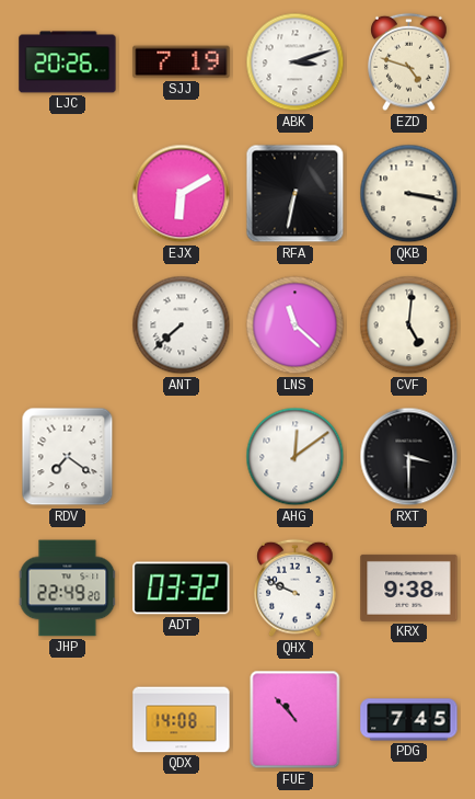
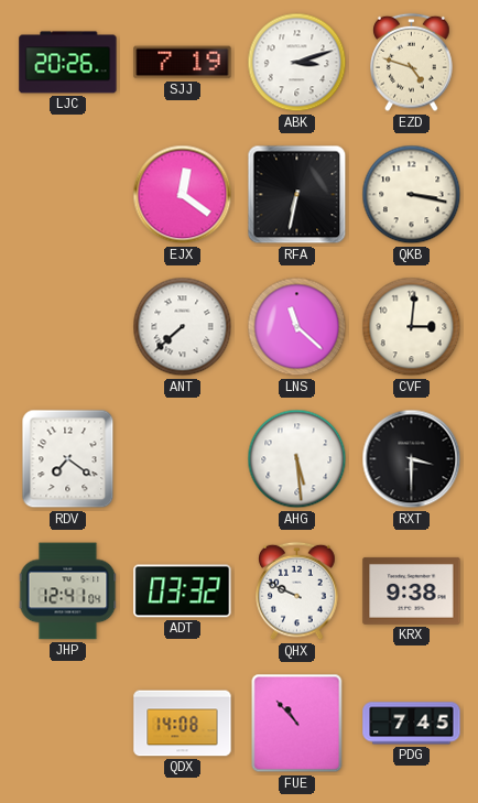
EJX: 6:10 -> 12:21 (183, 195)
CVF: 5:01 -> 3:01 (412, 327)
AHG: 12:09 -> 5:29 (297, 459)
JHP: 22:49 -> 12:41 (68, 592)
